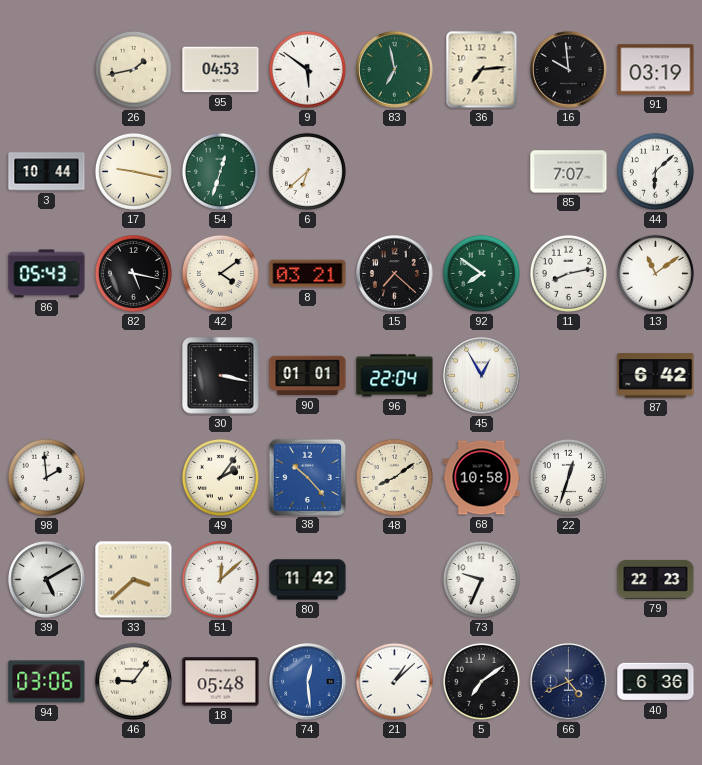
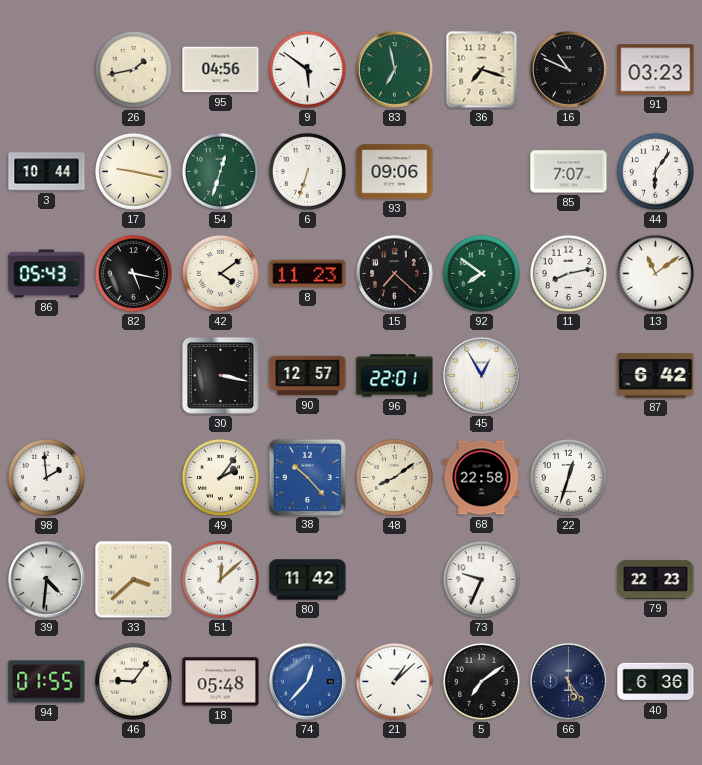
95: 04:53 -> 04:56 (221, 70)
36: 7:14 -> 7:18 (482, 70)
16: 9:59 -> 10:49 (569, 70)
91: 03:19 -> 03:23 (656, 70)
6: 6:38 -> 6:33 (307, 171)
93: none -> 09:06 (395, 172)
44: 6:08 -> 6:06 (655, 171)
8: 03:21 -> 11:23 (308, 274)
90: 01:01 -> 12:57 (308, 376)
96: 22:04 -> 22:01 (395, 376)
68: 10:58 -> 22:58 (482, 478)
39: 5:10 -> 4:31 (47, 580)
94: 03:06 -> 01:55 (47, 682)
74: 12:29 -> 12:37 (308, 682)
66: 4:41 -> 5:24 (569, 682)
